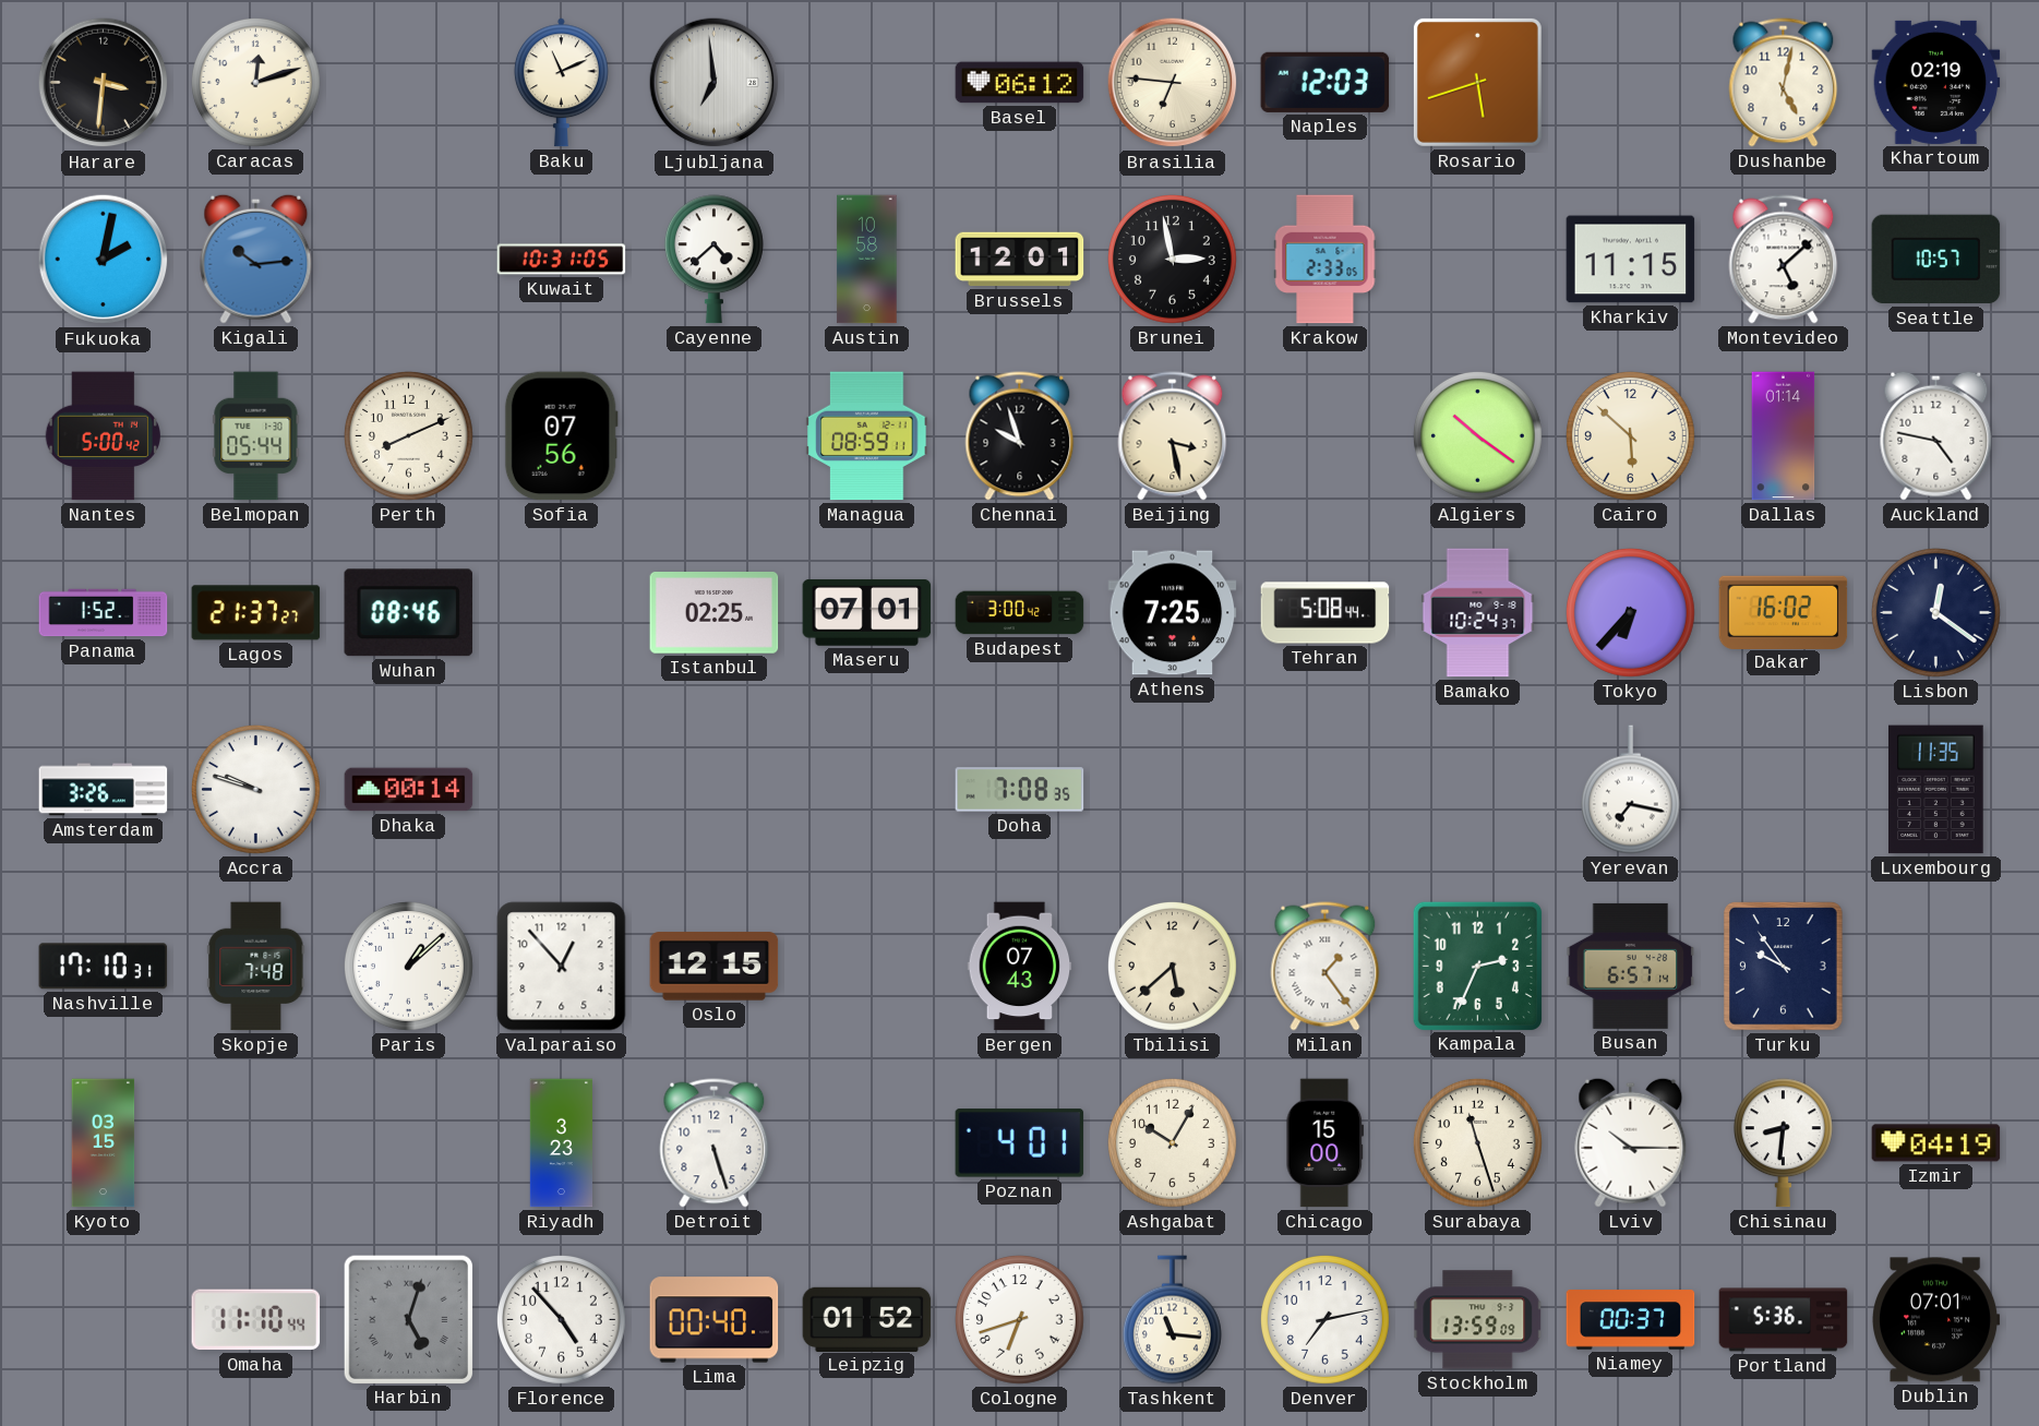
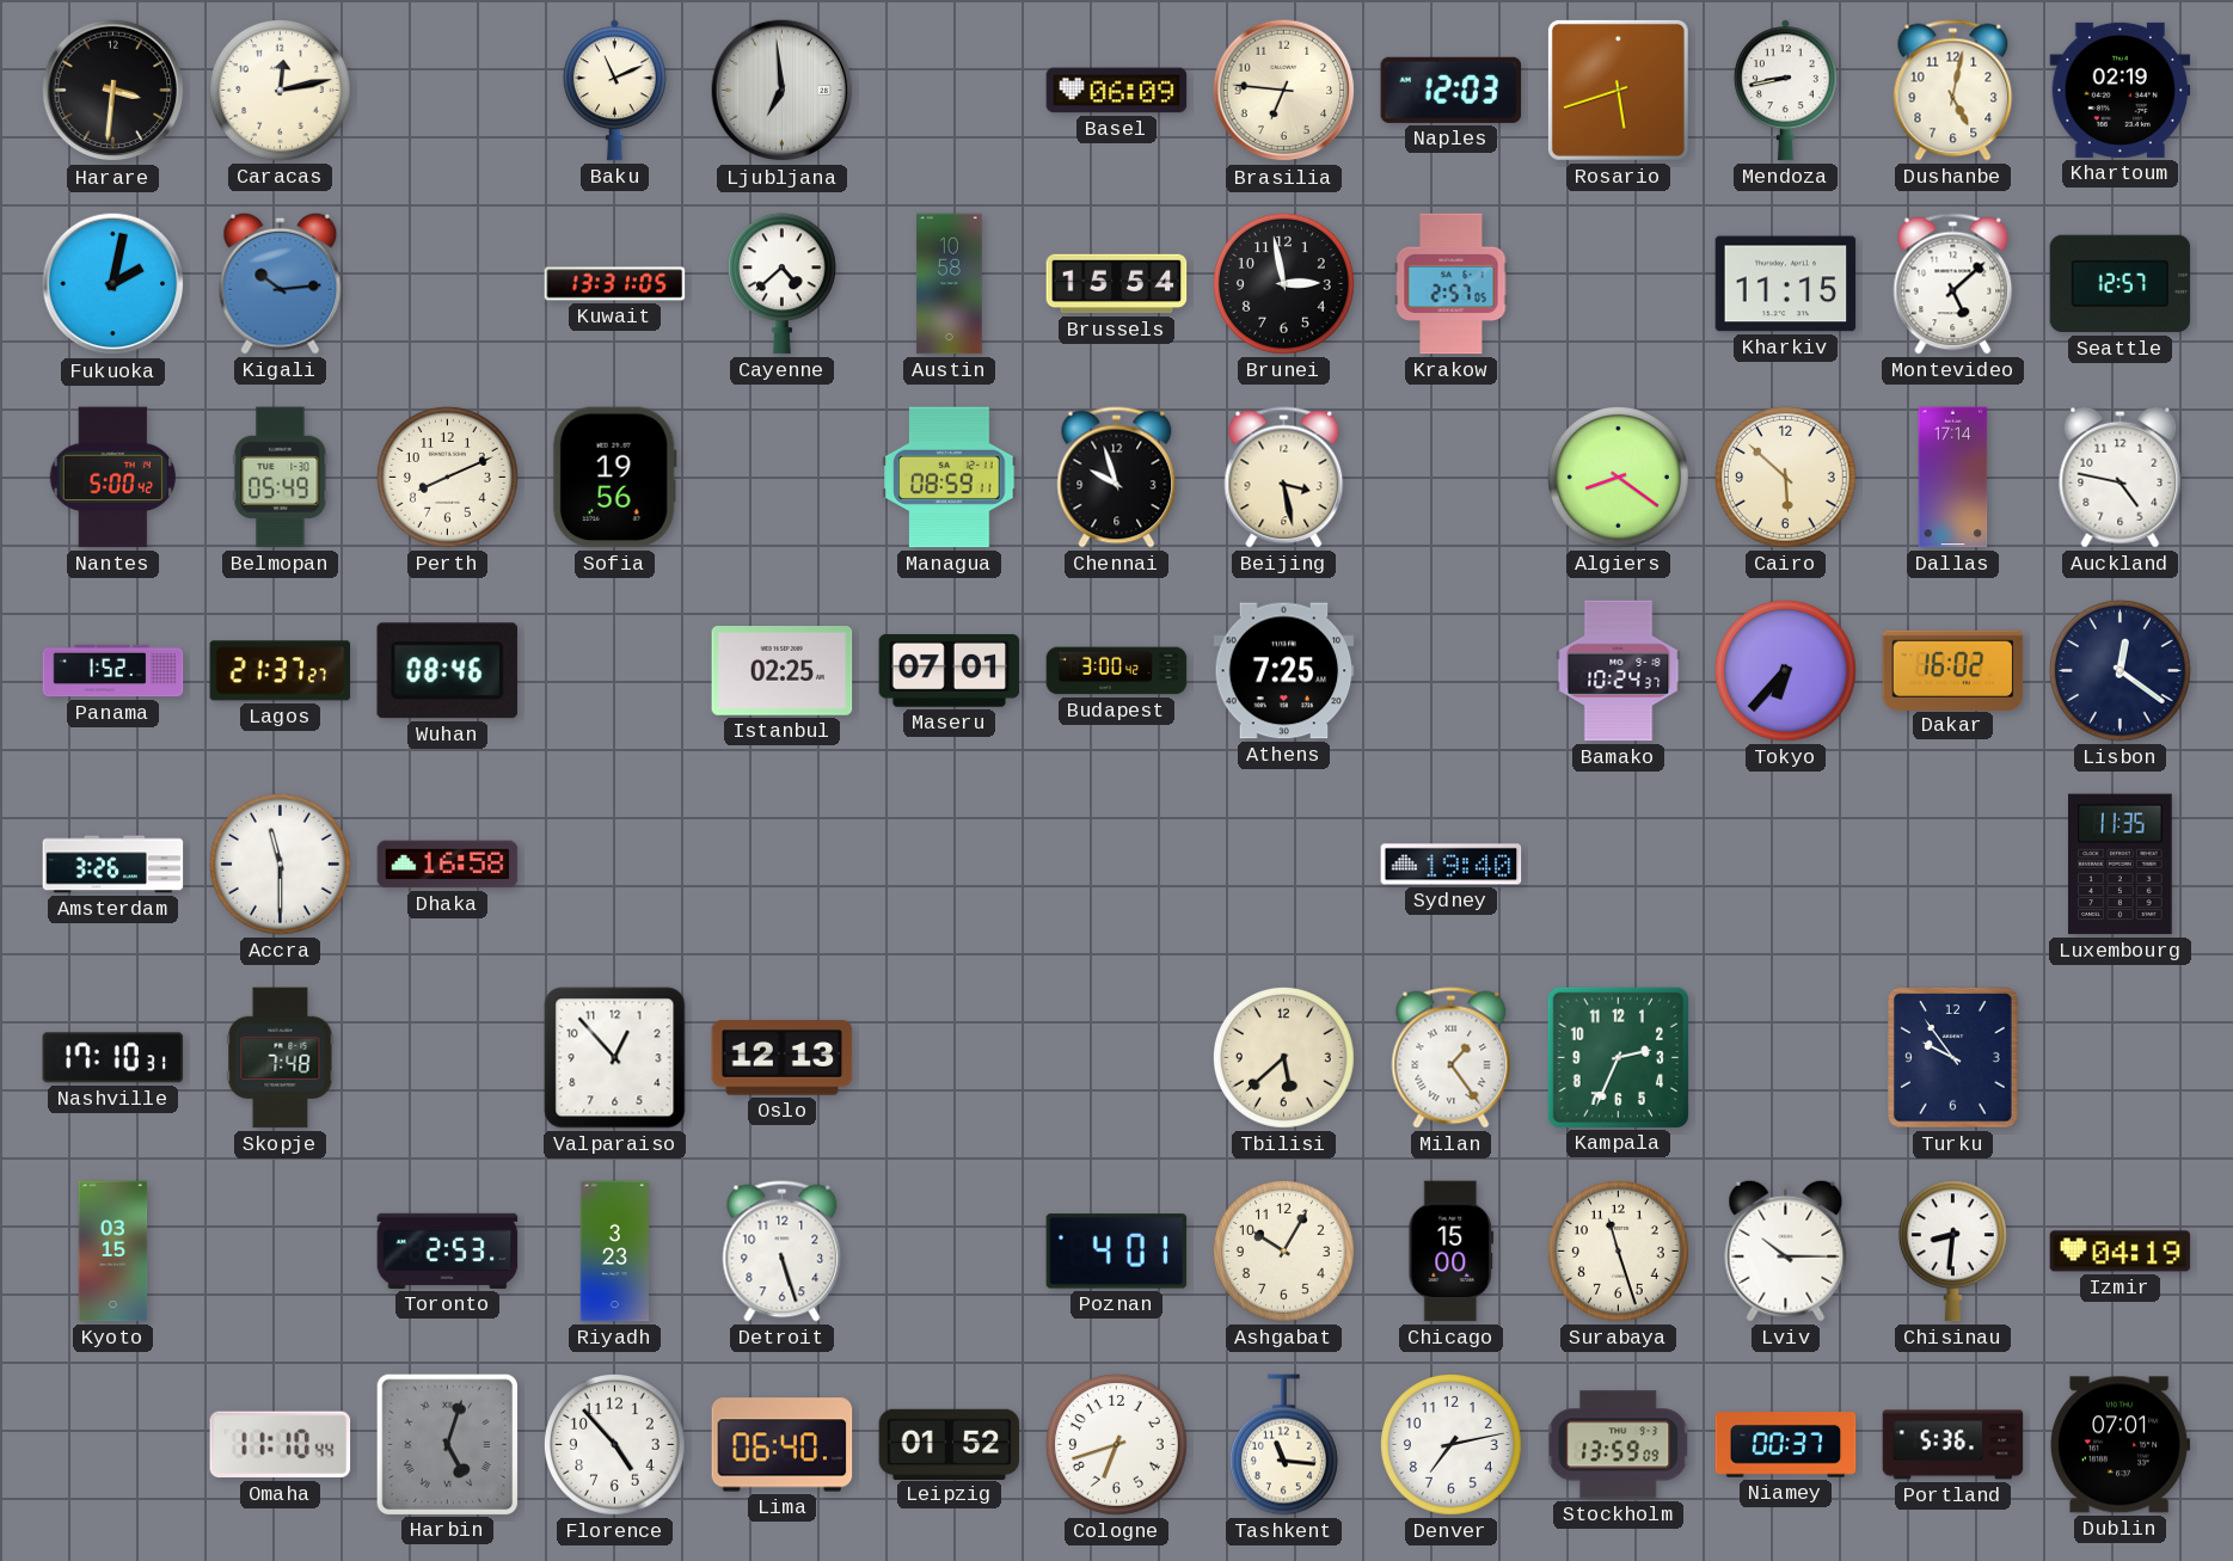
Caracas: 12:12 -> 12:13 (281, 91)
Basel: 06:12 -> 06:09 (1117, 91)
Mendoza: none -> 8:43 (1785, 91)
Kuwait: 10:31 -> 13:31 (615, 284)
Brussels: 12:01 -> 15:54 (1117, 284)
Krakow: 2:33 -> 2:57 (1452, 284)
Seattle: 10:57 -> 12:57 (2121, 284)
Belmopan: 05:44 -> 05:49 (281, 478)
Sofia: 07:56 -> 19:56 (614, 478)
Algiers: 10:21 -> 8:21 (1619, 478)
Dallas: 01:14 -> 17:14 (1953, 478)
Tehran: 5:08 -> none (1326, 613)
Accra: 9:48 -> 11:30 (281, 865)
Dhaka: 00:14 -> 16:58 (448, 865)
Doha: 7:08 -> none (1020, 790)
Sydney: none -> 19:40 (1452, 865)
Yerevan: 7:17 -> none (1630, 790)
Paris: 1:08 -> none (409, 967)
Oslo: 12:15 -> 12:13 (783, 1058)
Bergen: 07:43 -> none (1020, 967)
Busan: 6:57 -> none (1631, 966)
Toronto: none -> 2:53 (448, 1250)
Lima: 00:40 -> 06:40 (783, 1445)
